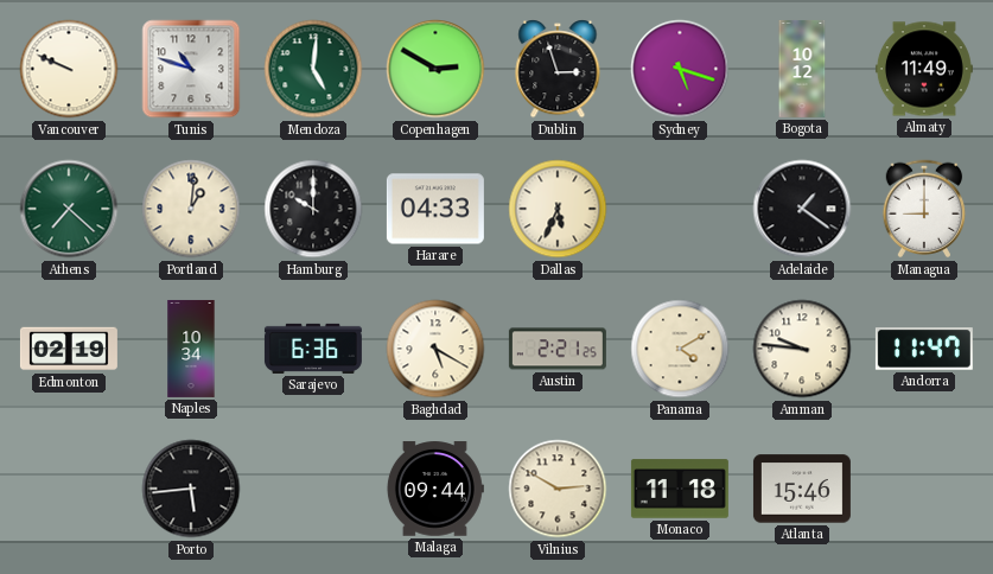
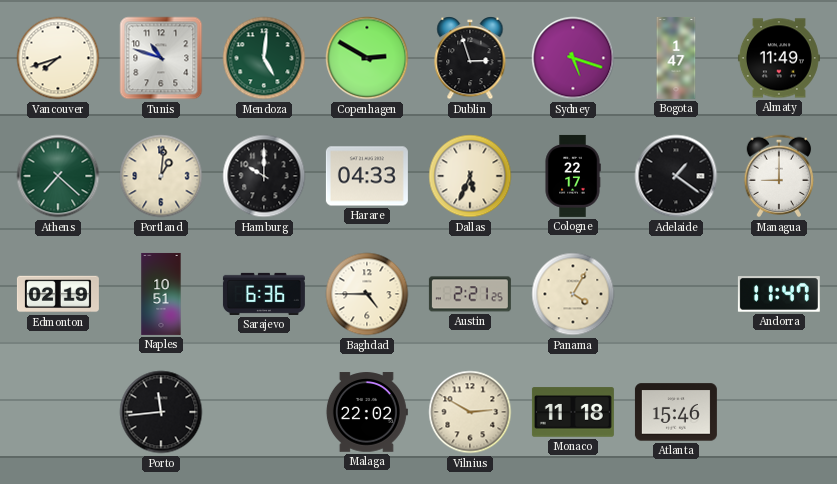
Vancouver: 9:49 -> 7:42 (58, 58)
Bogota: 10:12 -> 1:47 (676, 58)
Cologne: none -> 22:17 (573, 176)
Naples: 10:34 -> 10:51 (161, 294)
Baghdad: 5:20 -> 4:45 (367, 294)
Panama: 4:10 -> 4:05 (573, 294)
Amman: 9:46 -> none (802, 349)
Porto: 5:44 -> 11:44 (161, 412)
Malaga: 09:44 -> 22:02 (367, 412)
